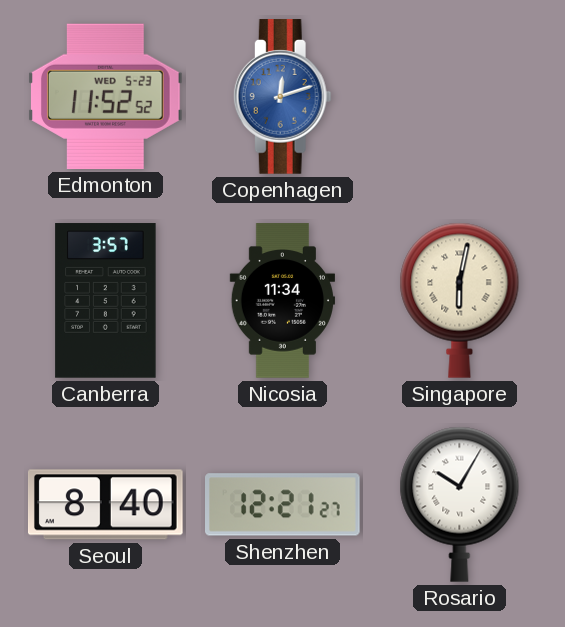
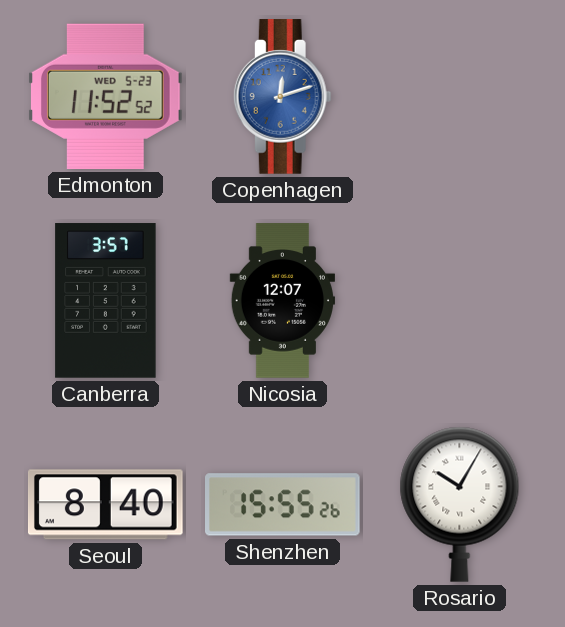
Nicosia: 11:34 -> 12:07 (282, 301)
Singapore: 6:02 -> none (460, 300)
Shenzhen: 12:21 -> 15:55 (283, 505)
